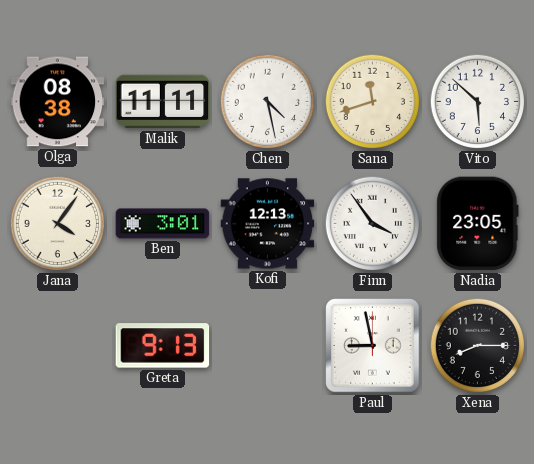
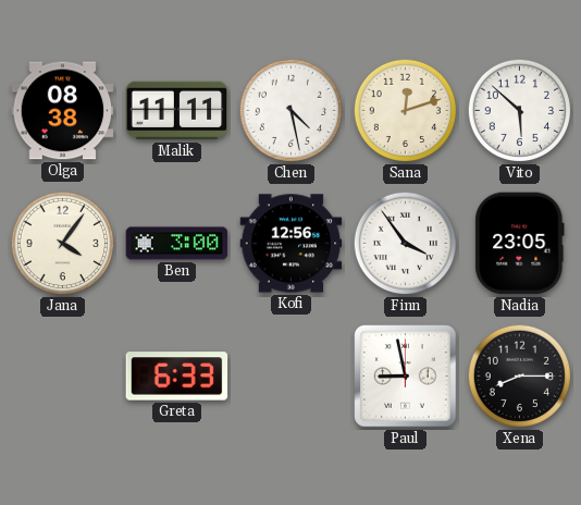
Sana: 11:42 -> 12:12 (406, 111)
Ben: 3:01 -> 3:00 (177, 244)
Kofi: 12:13 -> 12:56 (292, 244)
Greta: 9:13 -> 6:33 (177, 377)
